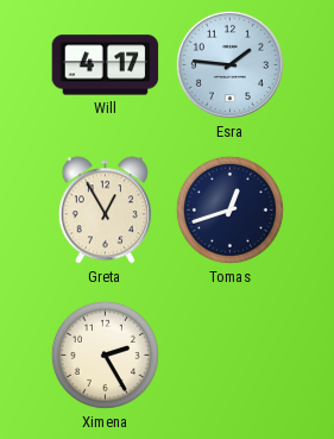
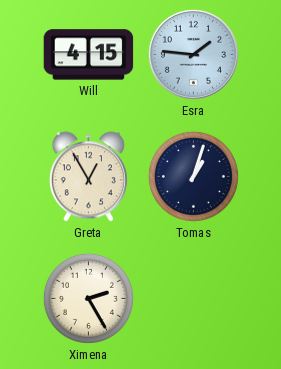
Will: 4:17 -> 4:15 (89, 55)
Tomas: 12:42 -> 1:03 (193, 176)
